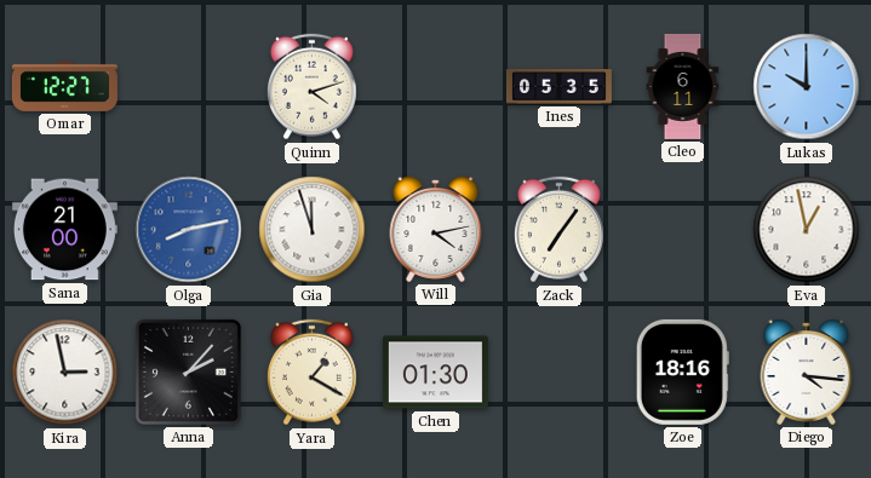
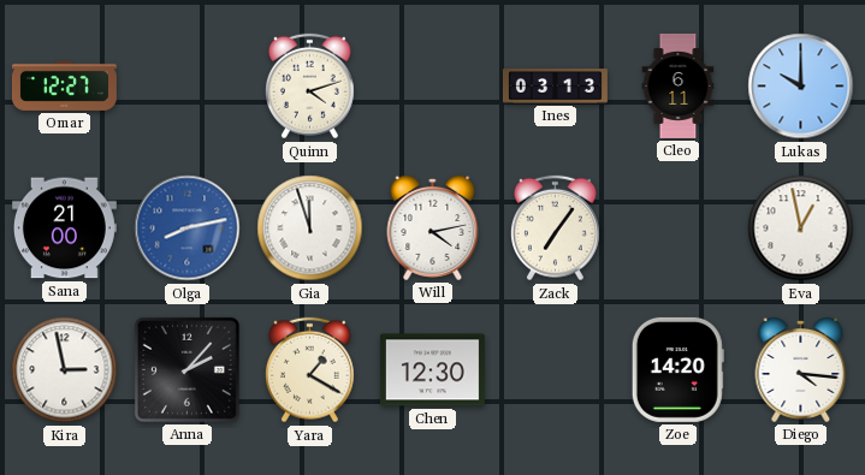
Ines: 05:35 -> 03:13 (555, 87)
Chen: 01:30 -> 12:30 (432, 370)
Zoe: 18:16 -> 14:20 (677, 369)
